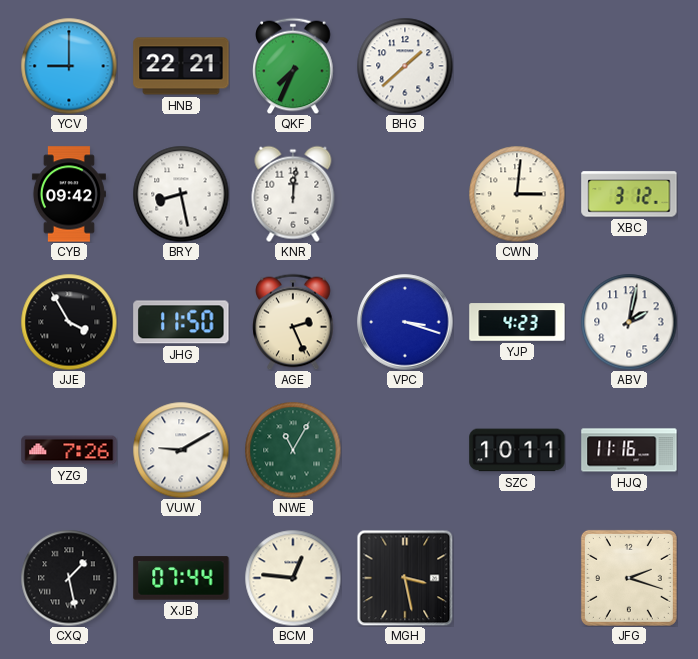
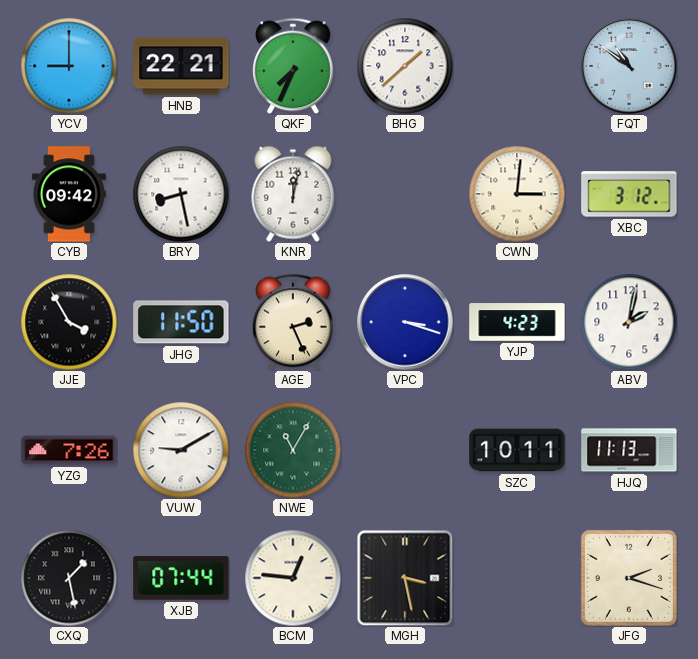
FQT: none -> 10:51 (629, 66)
KNR: 12:01 -> 12:02 (293, 194)
HJQ: 11:16 -> 11:13 (629, 450)
